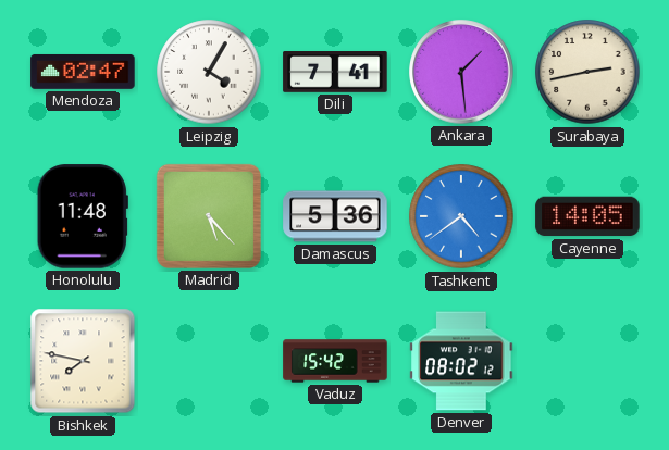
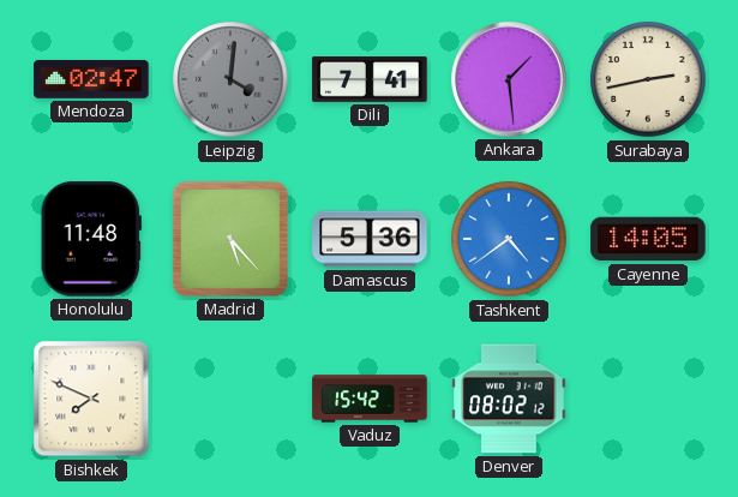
Leipzig: 4:05 -> 4:01 (230, 79)
Leipzig dial: white -> grey (230, 79)
Bishkek: 7:47 -> 7:49 (91, 399)
